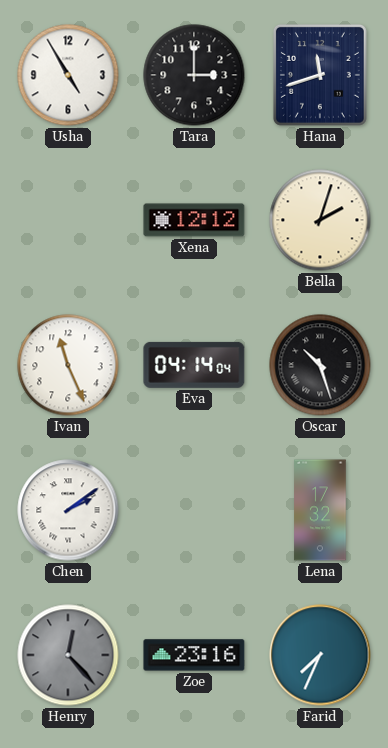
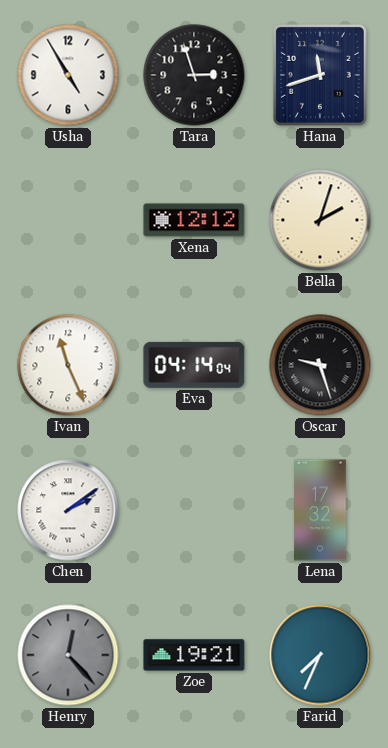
Tara: 3:00 -> 2:57 (194, 75)
Oscar: 10:27 -> 9:27 (320, 365)
Zoe: 23:16 -> 19:21 (194, 655)
